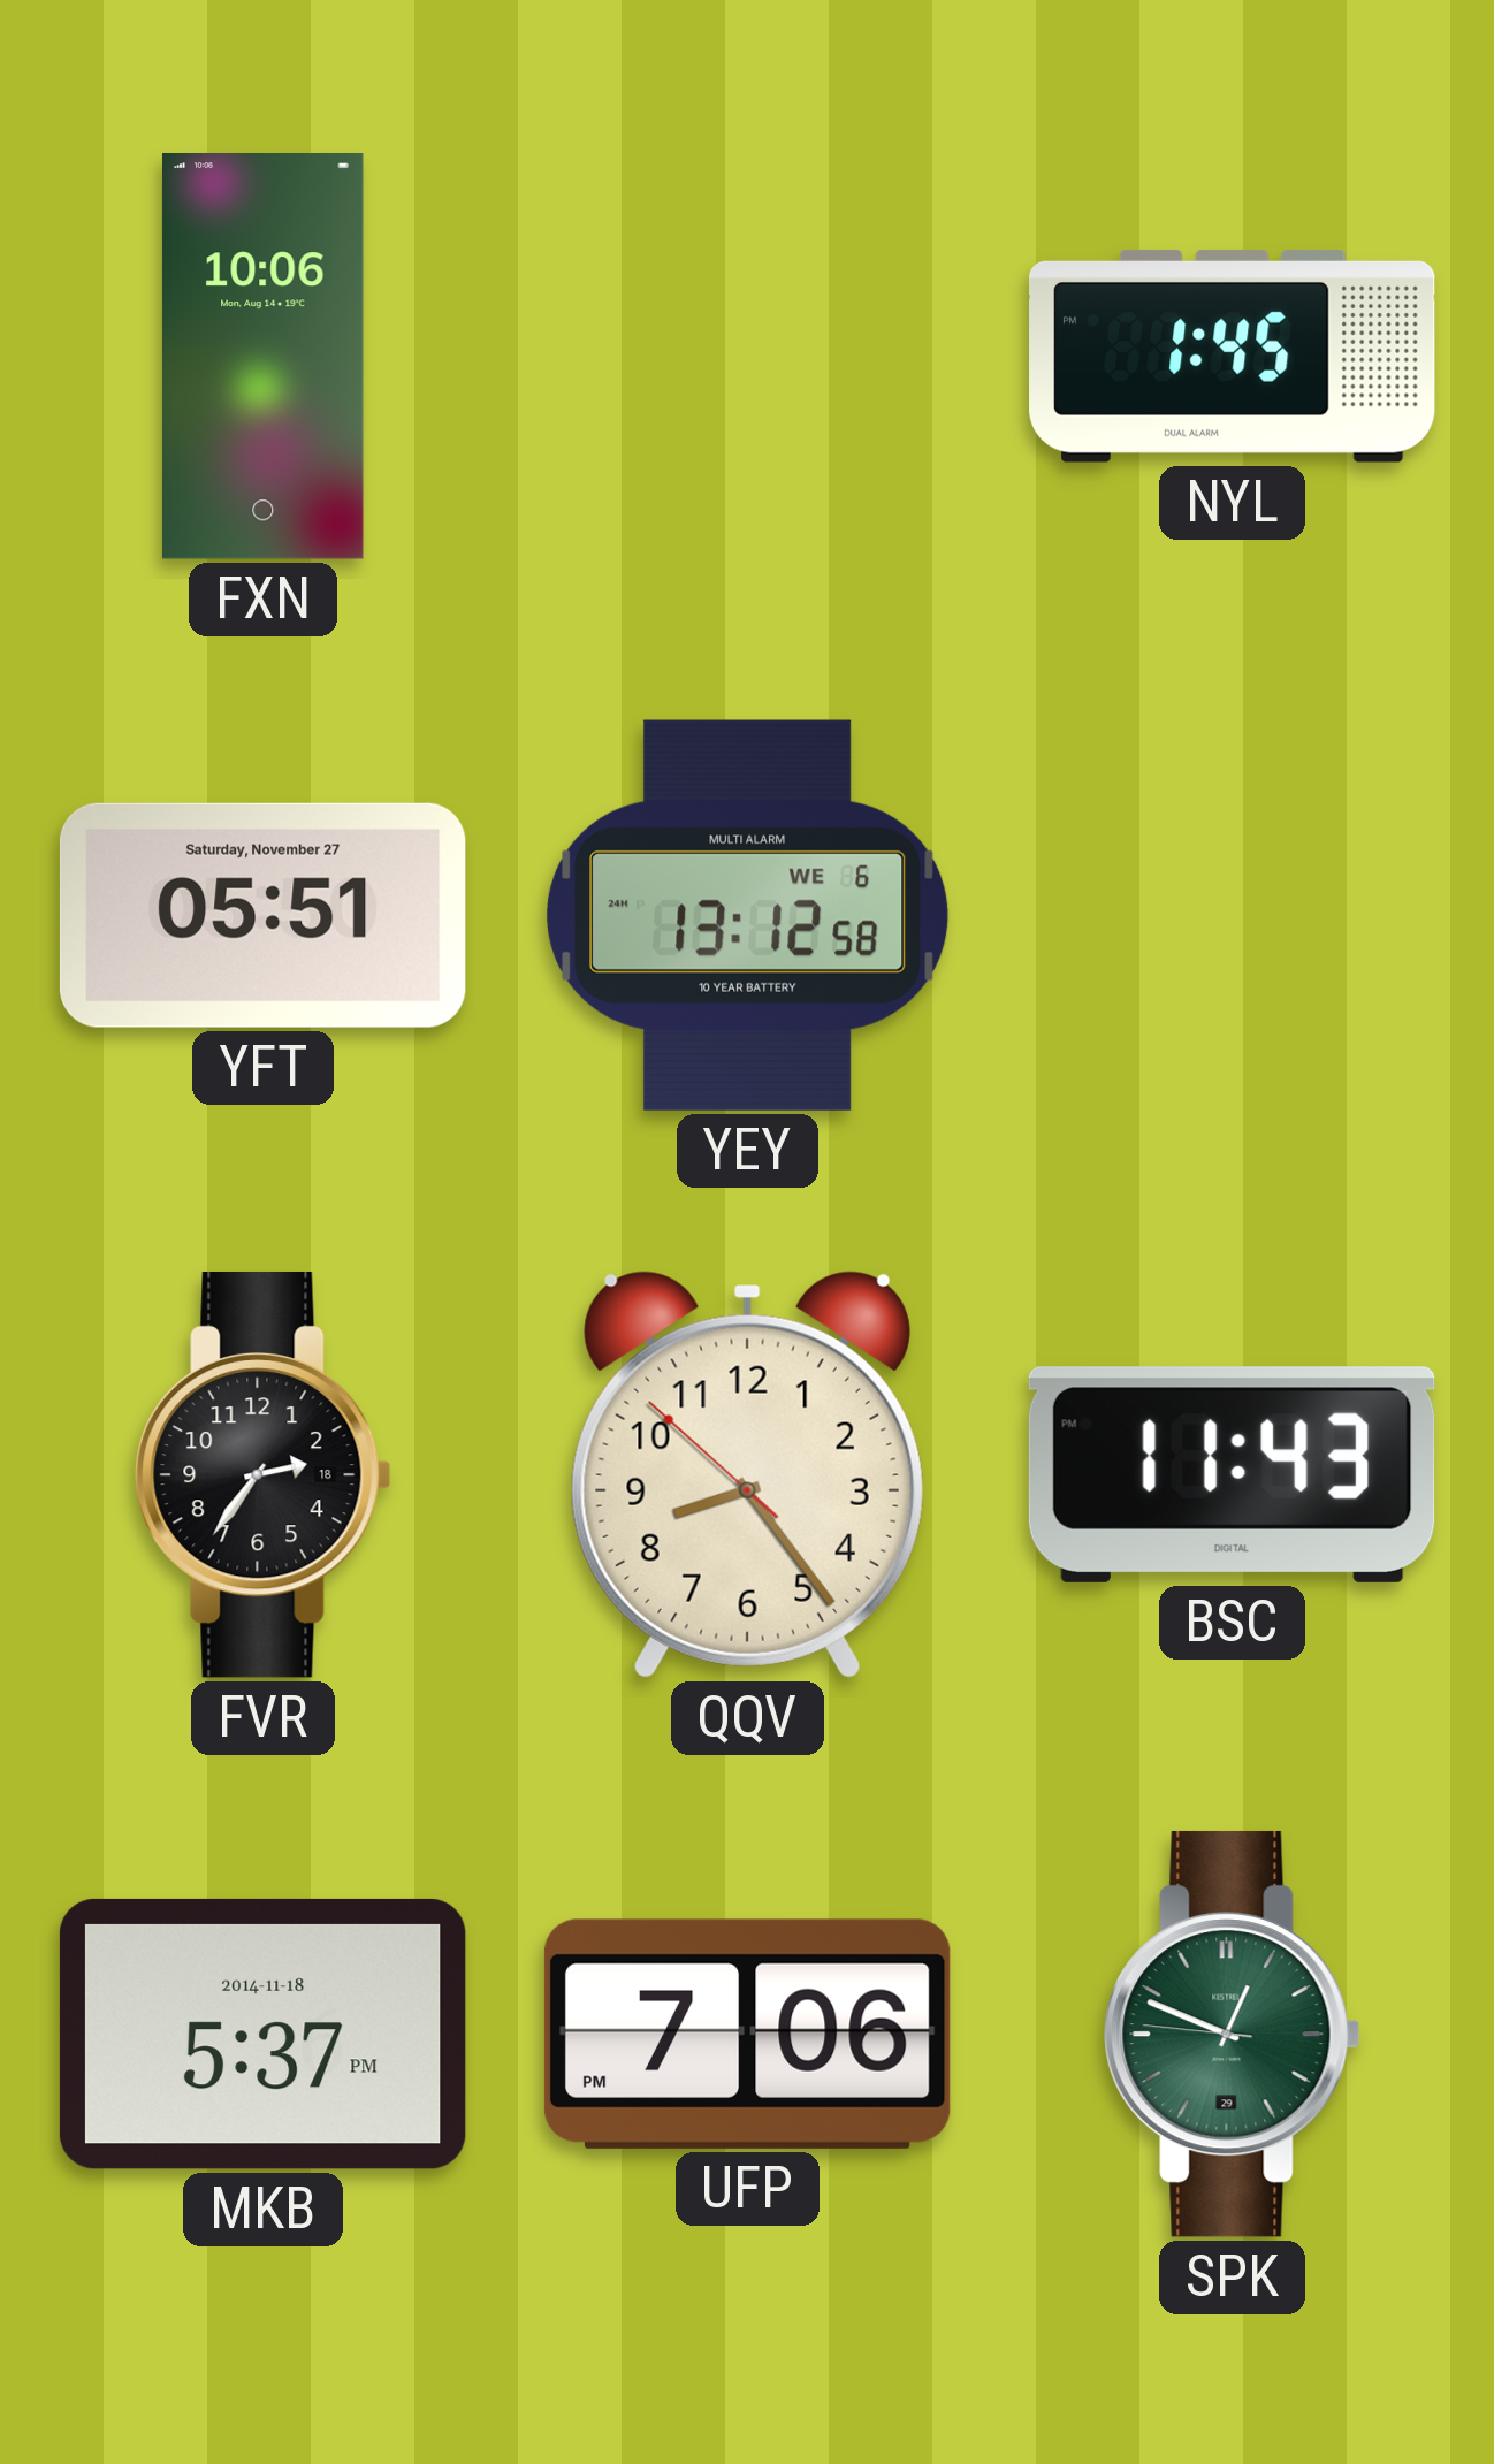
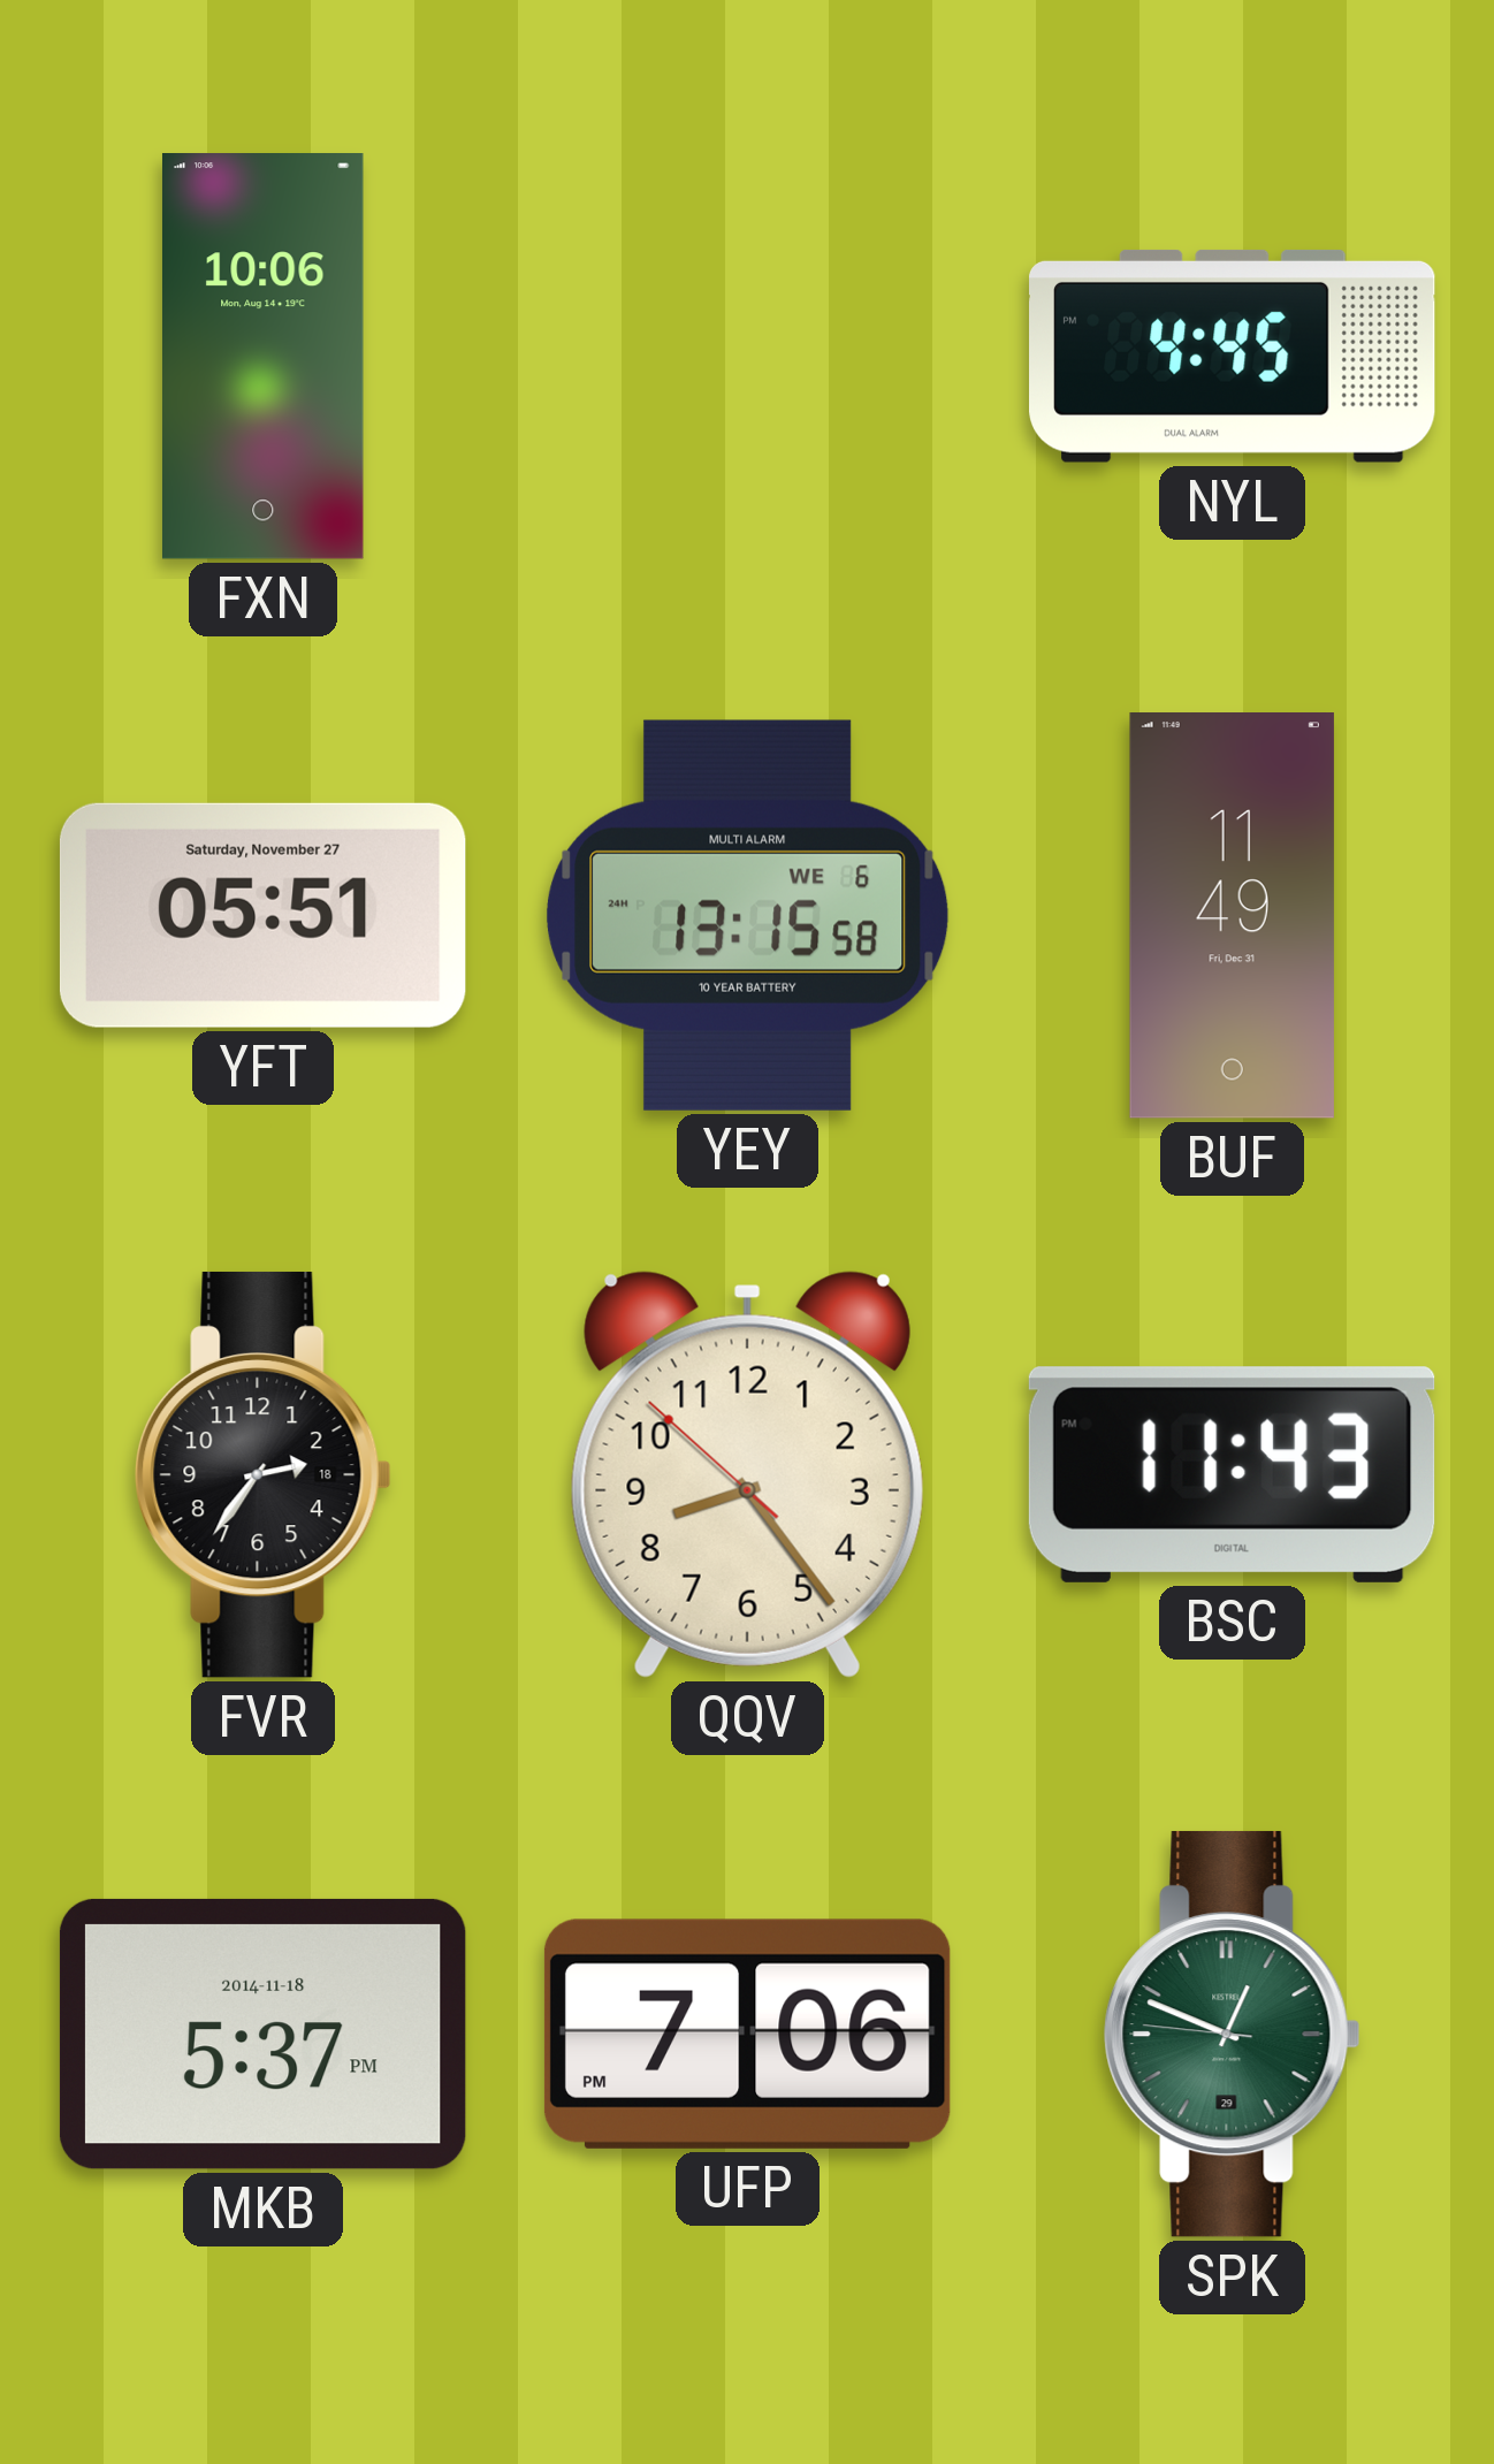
NYL: 1:45 -> 4:45 (1233, 356)
YEY: 13:12 -> 13:15 (748, 915)
BUF: none -> 11:49 (1232, 916)
